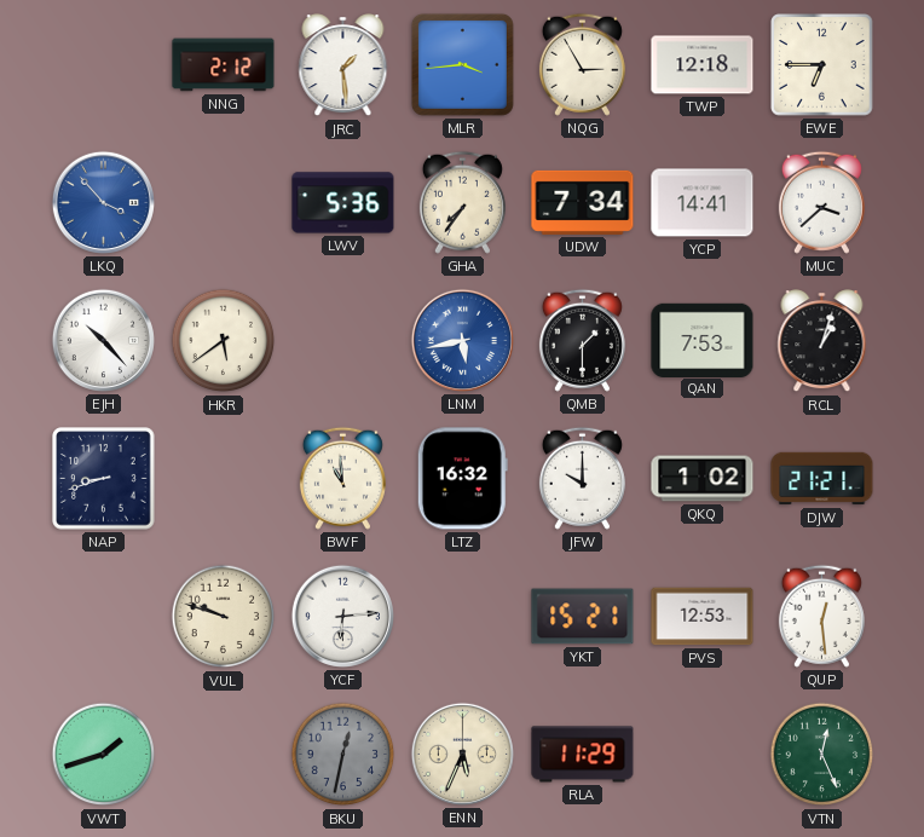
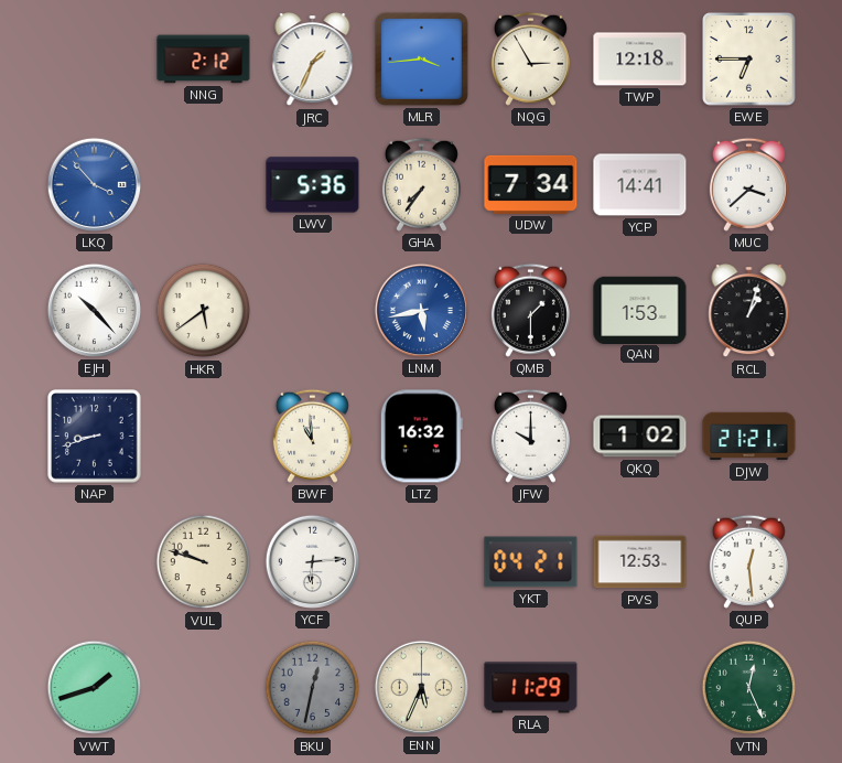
JRC: 1:29 -> 1:34 (313, 60)
QAN: 7:53 -> 1:53 (640, 310)
YKT: 15:21 -> 04:21 (531, 562)
